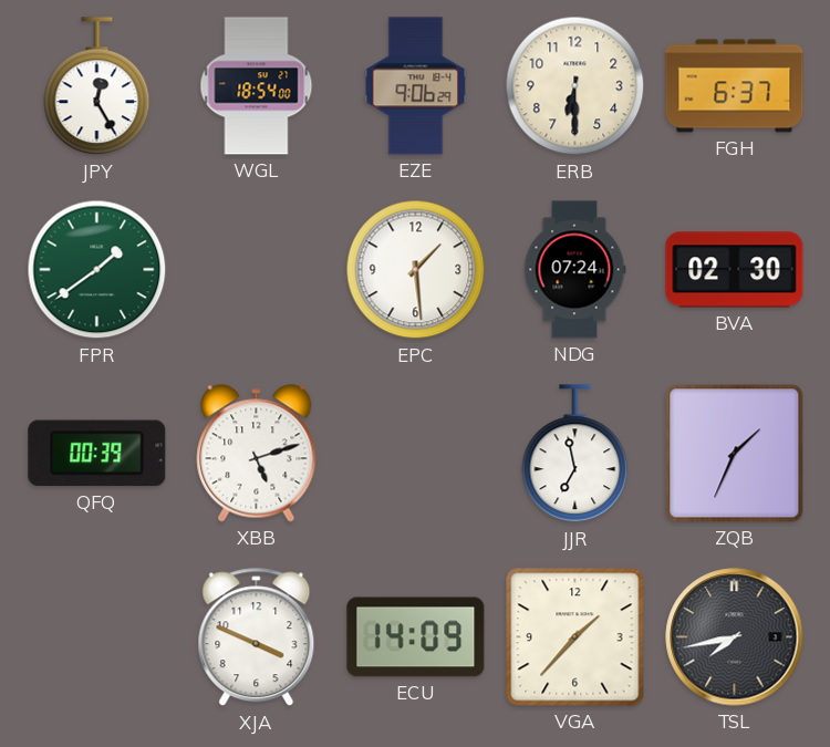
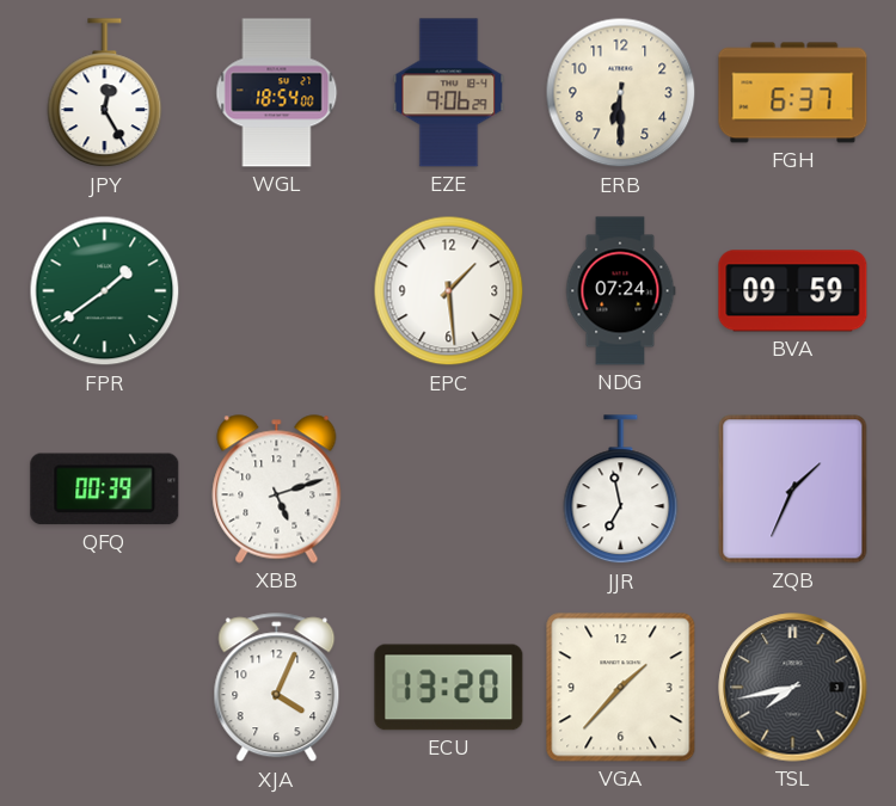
BVA: 02:30 -> 09:59 (793, 291)
XJA: 3:49 -> 4:04 (277, 688)
ECU: 14:09 -> 13:20 (449, 688)
